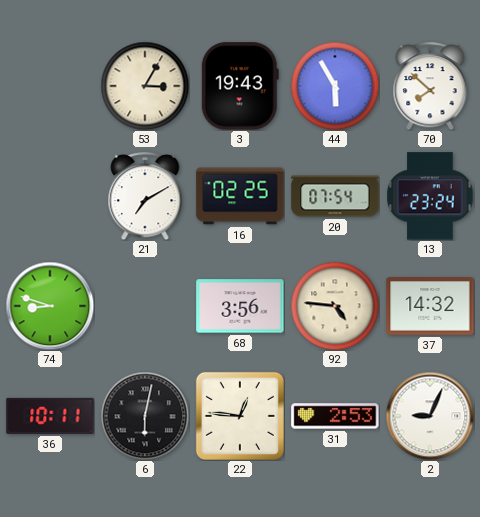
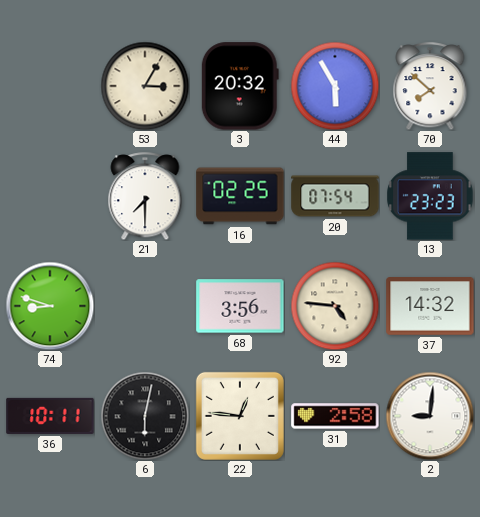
3: 19:43 -> 20:32 (240, 86)
21: 7:10 -> 7:30 (145, 196)
13: 23:24 -> 23:23 (430, 196)
31: 2:53 -> 2:58 (335, 416)
2: 9:04 -> 9:01 (430, 416)
